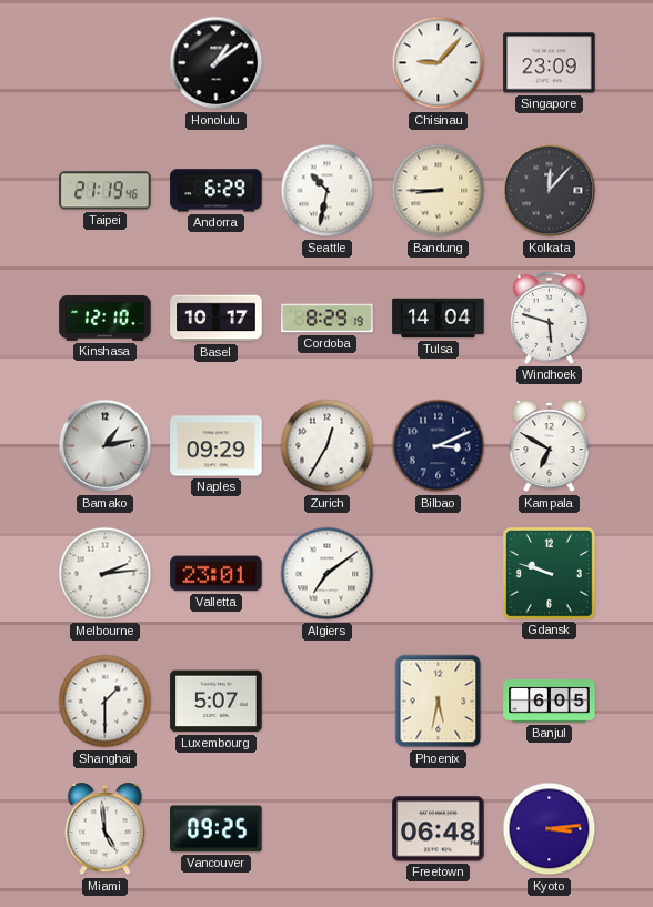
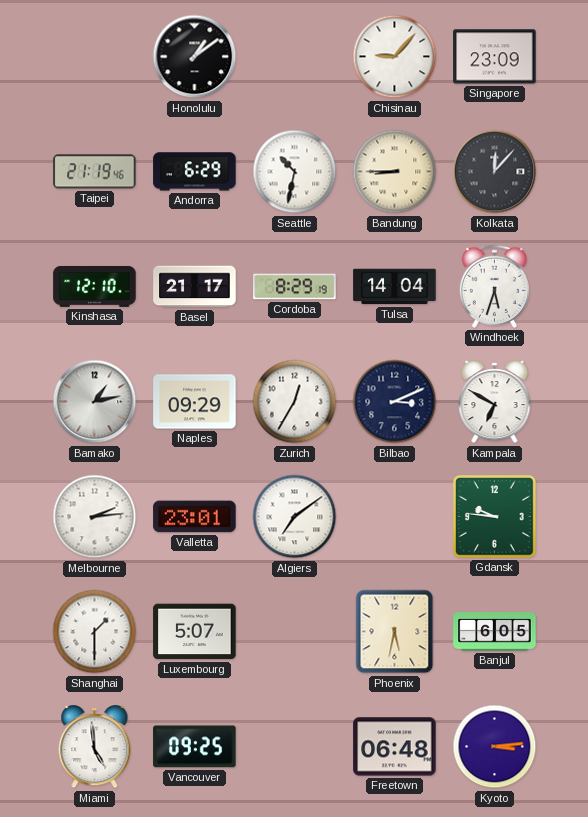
Basel: 10:17 -> 21:17 (195, 287)
Windhoek: 5:48 -> 5:33 (494, 286)
Gdansk: 9:48 -> 9:46 (495, 517)
